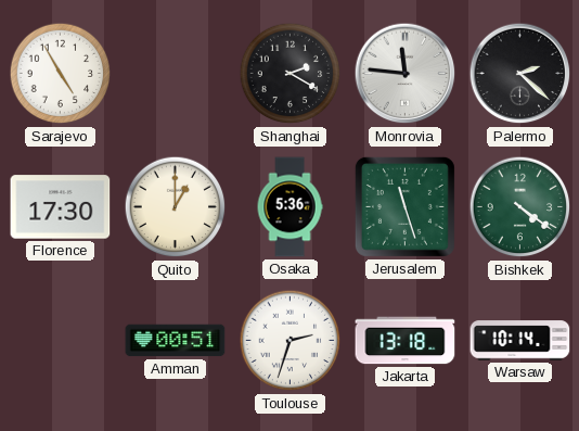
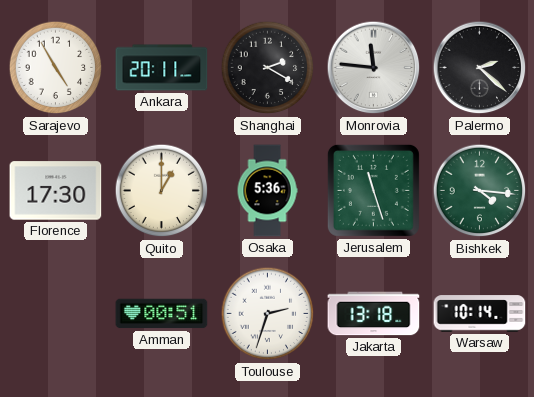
Ankara: none -> 20:11 (162, 68)
Bishkek: 4:21 -> 4:16 (480, 191)
